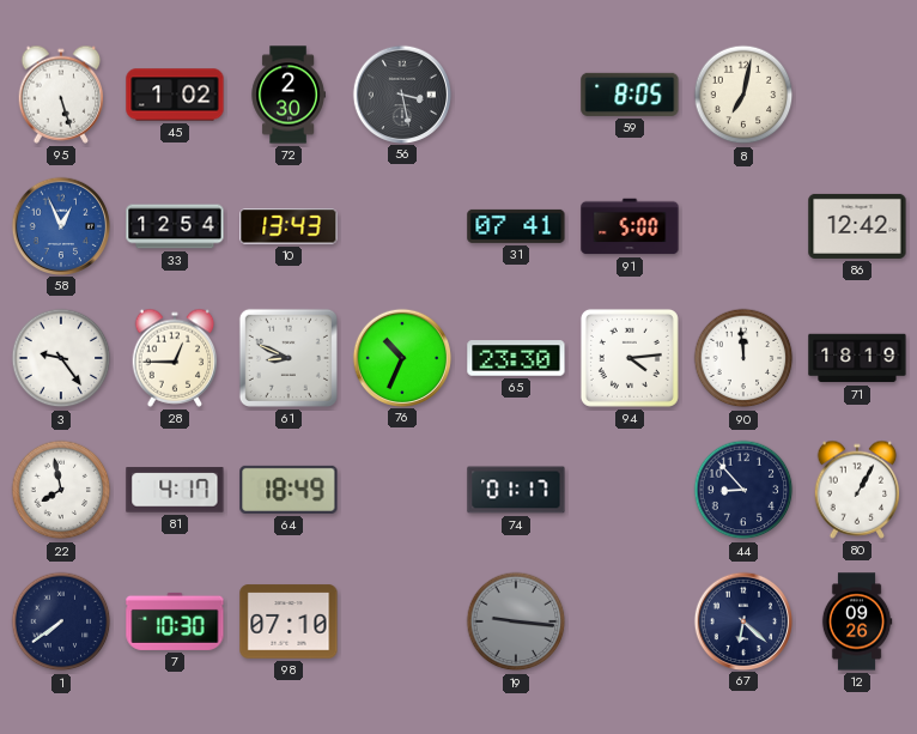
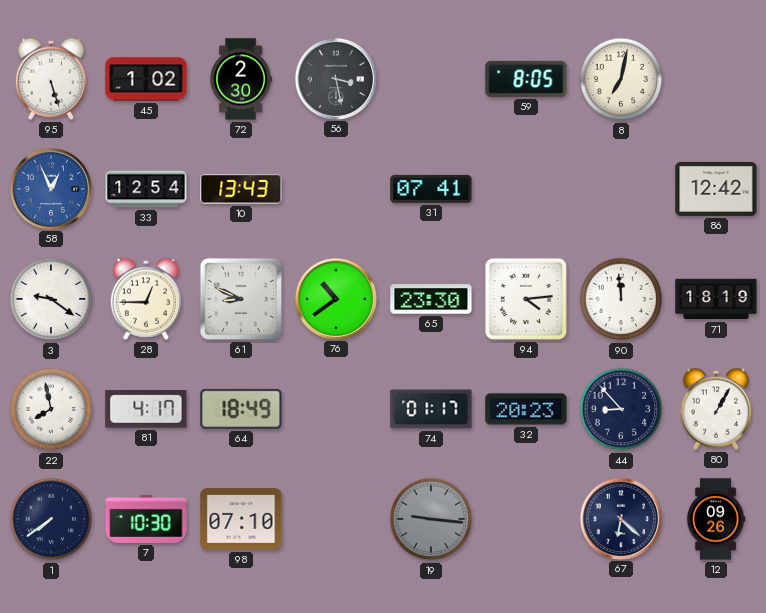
91: 5:00 -> none (630, 226)
3: 9:24 -> 9:21 (51, 299)
76: 10:34 -> 10:39 (335, 298)
32: none -> 20:23 (526, 409)
